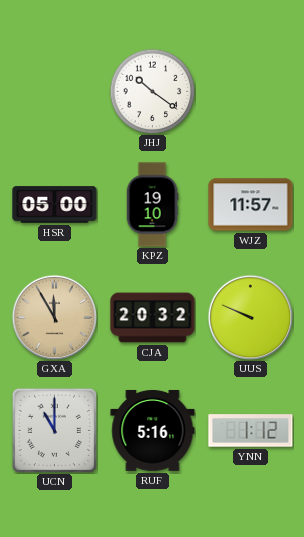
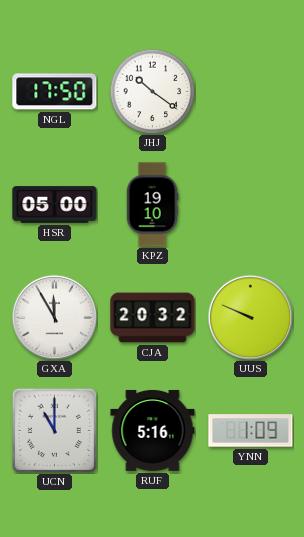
NGL: none -> 17:50 (55, 92)
WJZ: 11:57 -> none (251, 205)
GXA dial: champagne -> white (54, 317)
YNN: 1:12 -> 1:09 (251, 431)
